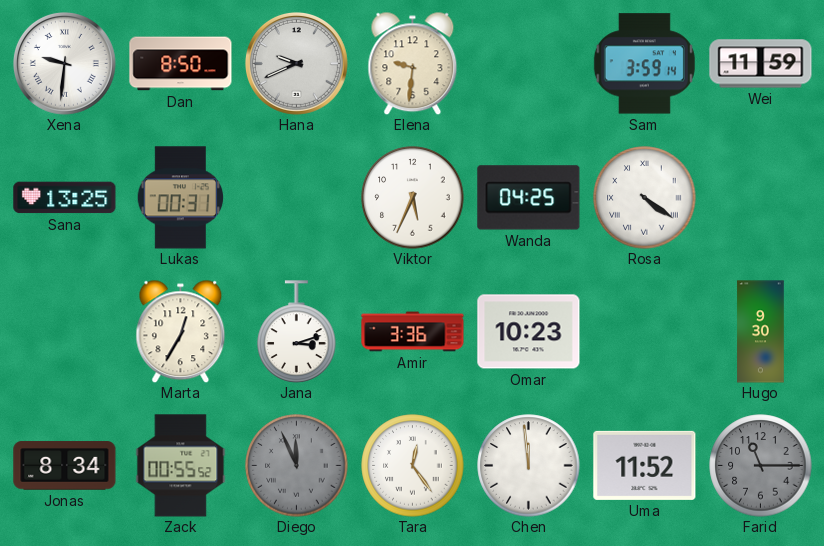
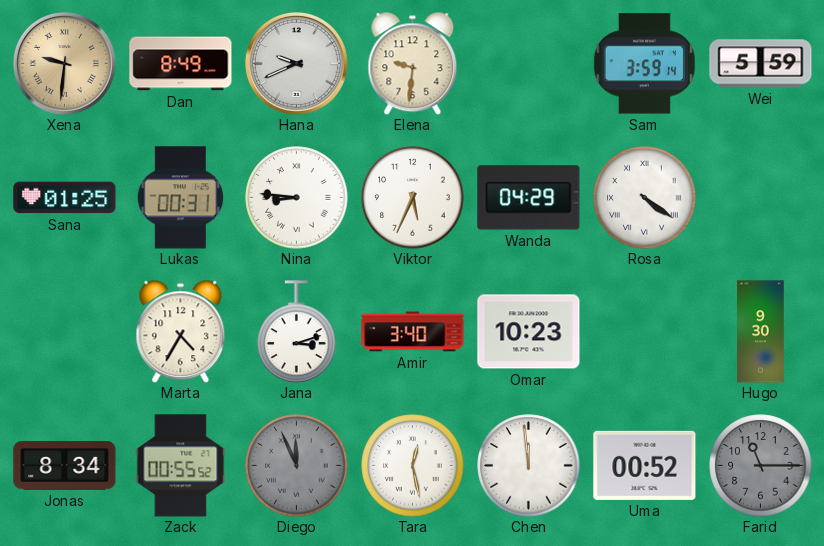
Xena dial: white -> champagne (64, 63)
Dan: 8:50 -> 8:49 (181, 64)
Wei: 11:59 -> 5:59 (761, 64)
Sana: 13:25 -> 01:25 (65, 198)
Nina: none -> 8:46 (297, 198)
Wanda: 04:25 -> 04:29 (529, 198)
Marta: 12:35 -> 4:35 (181, 331)
Amir: 3:36 -> 3:40 (413, 332)
Tara: 12:24 -> 12:28 (413, 466)
Uma: 11:52 -> 00:52 (645, 465)
